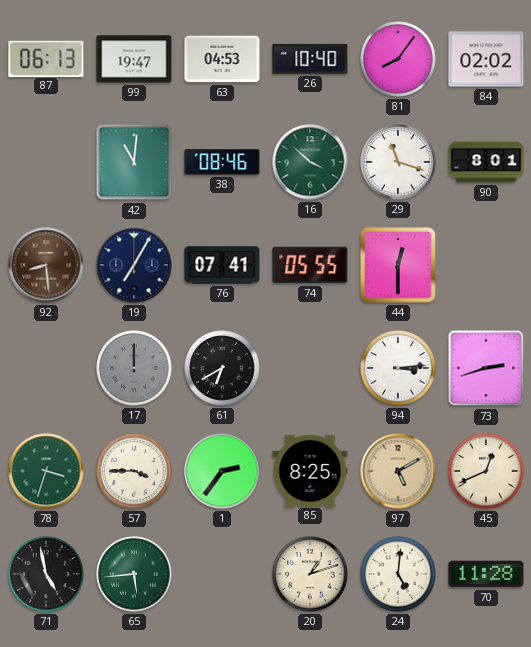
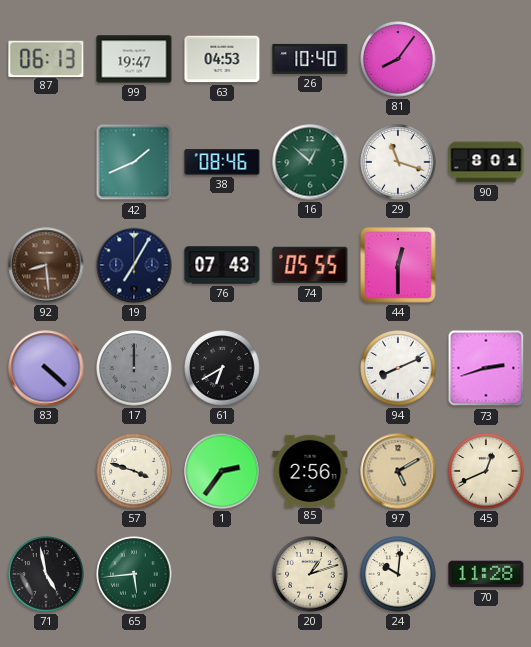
84: 02:02 -> none (486, 59)
42: 11:01 -> 1:41 (134, 162)
16: 3:52 -> 12:52 (310, 162)
76: 07:41 -> 07:43 (222, 265)
83: none -> 4:22 (46, 368)
94: 3:14 -> 8:11 (398, 368)
78: 3:33 -> none (46, 471)
57: 3:45 -> 3:48 (134, 471)
85: 8:25 -> 2:56 (310, 470)
24: 5:01 -> 10:01 (398, 574)
